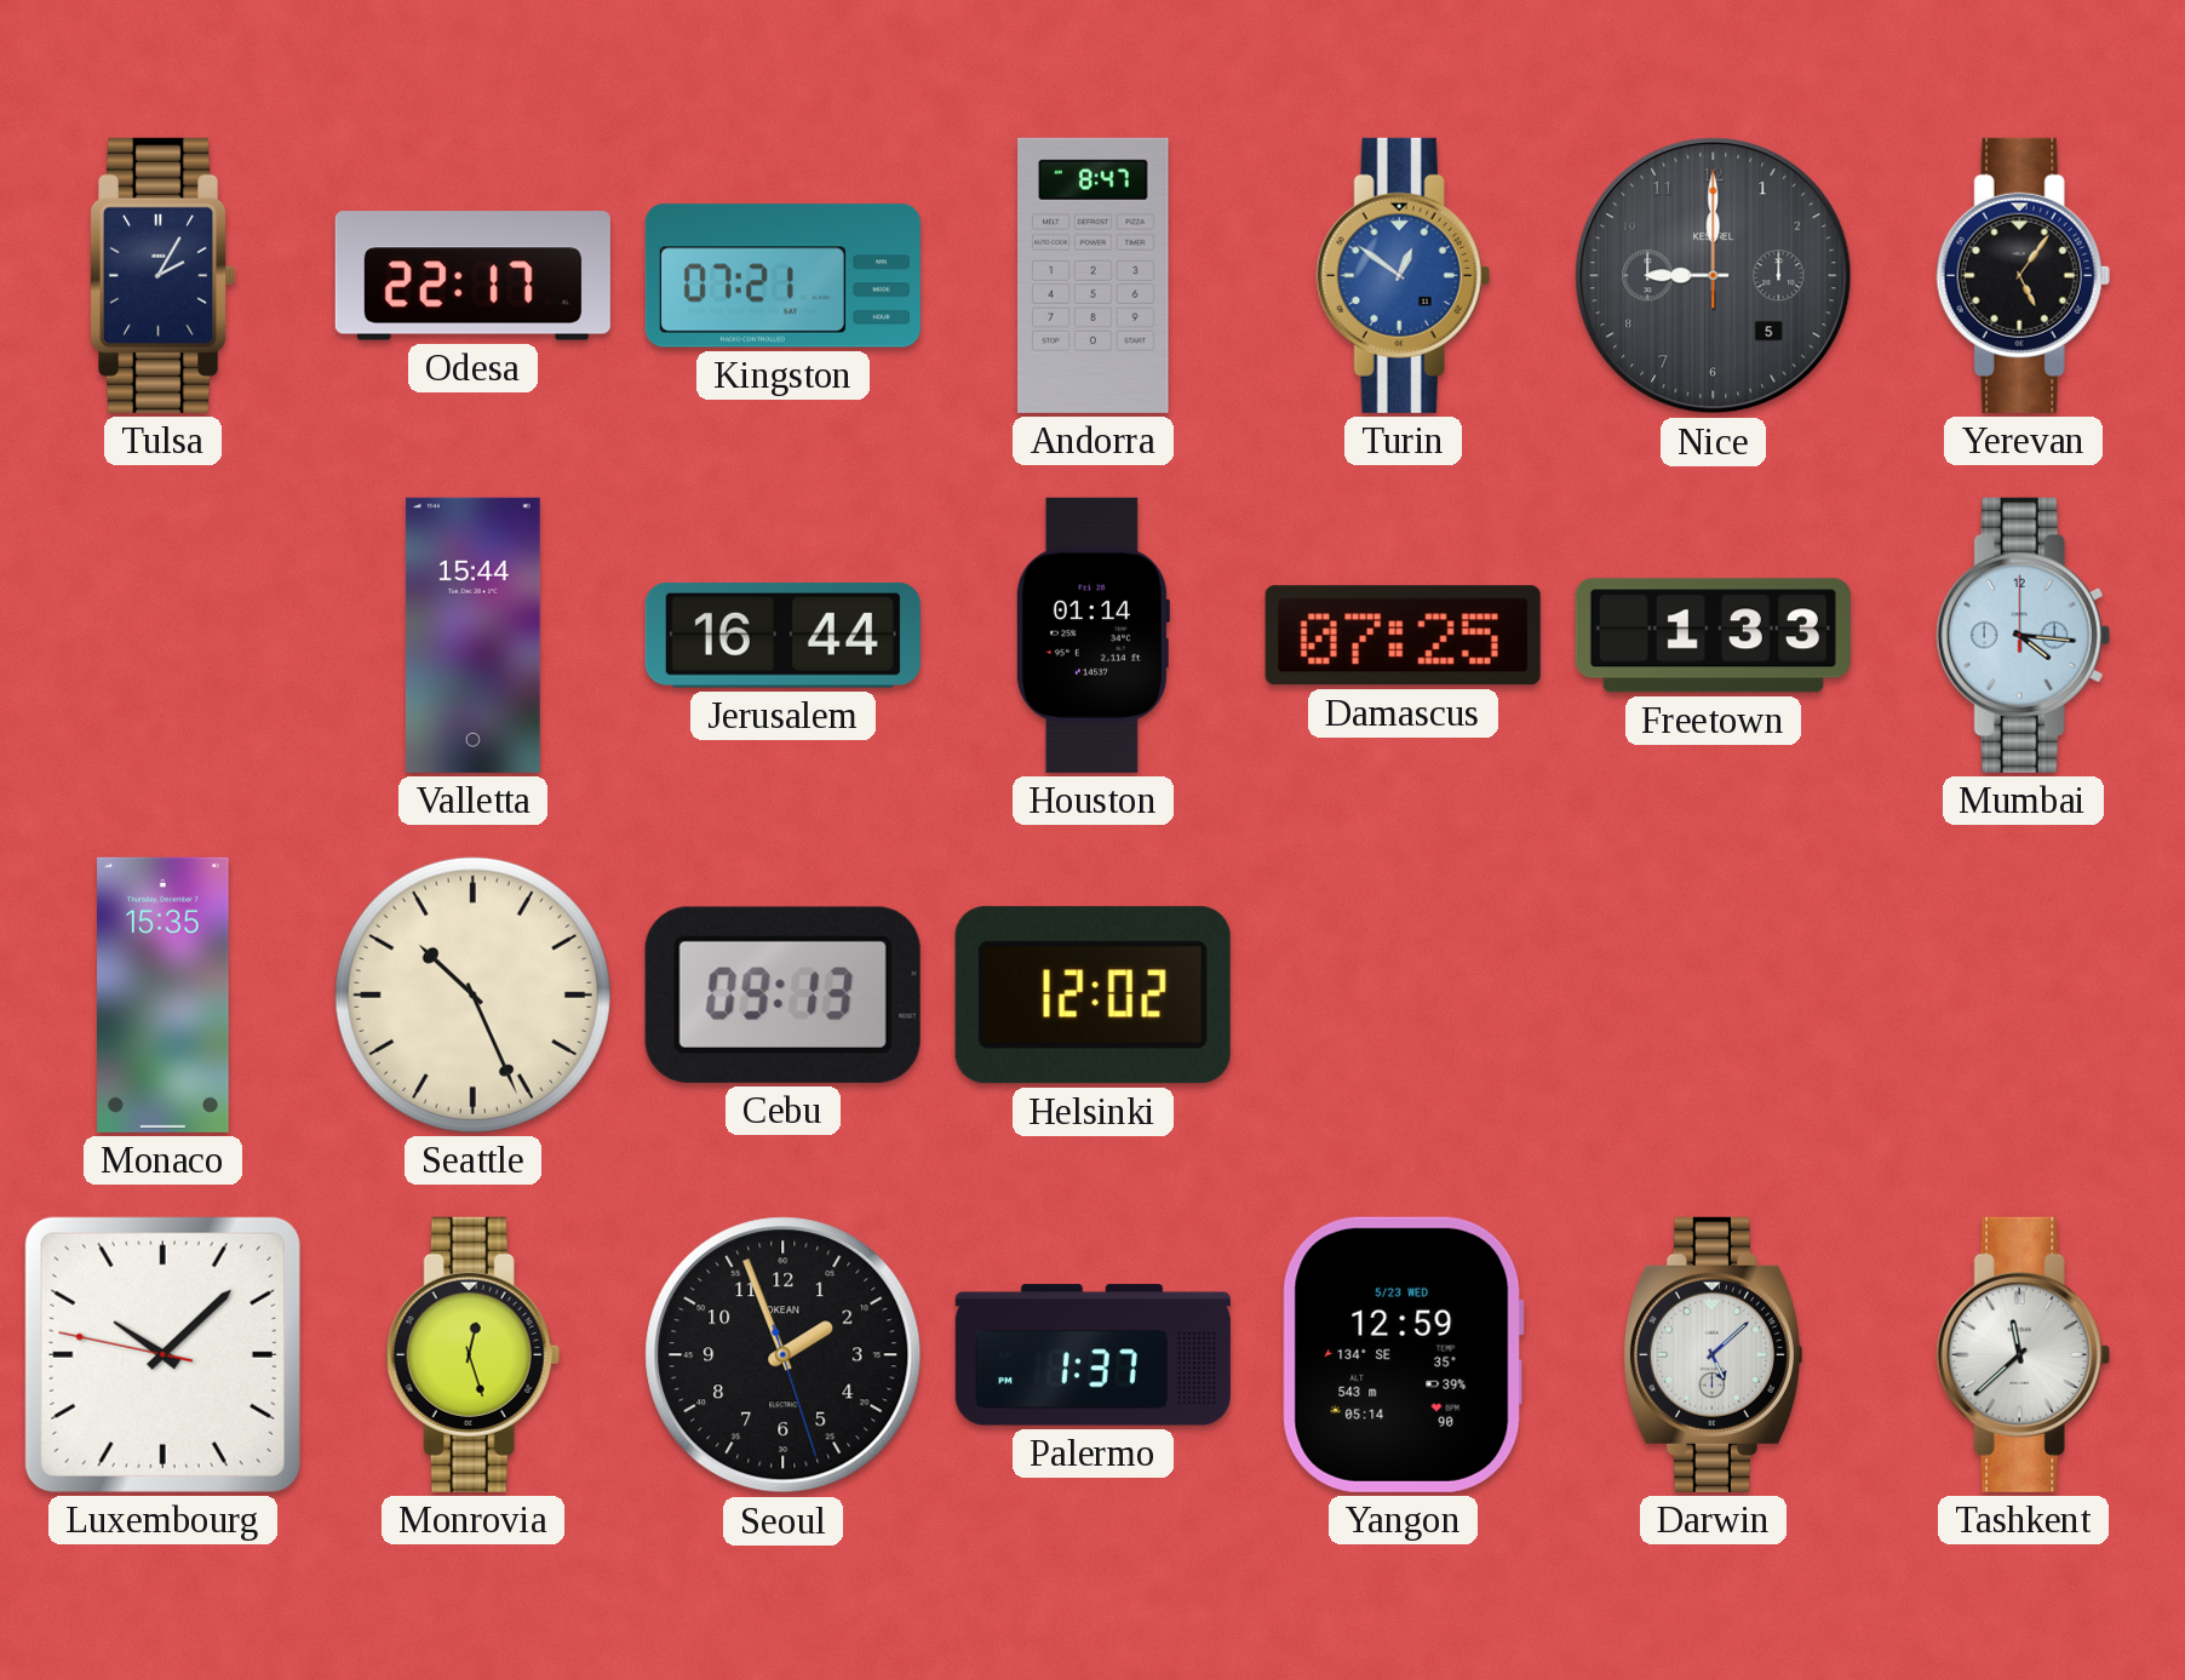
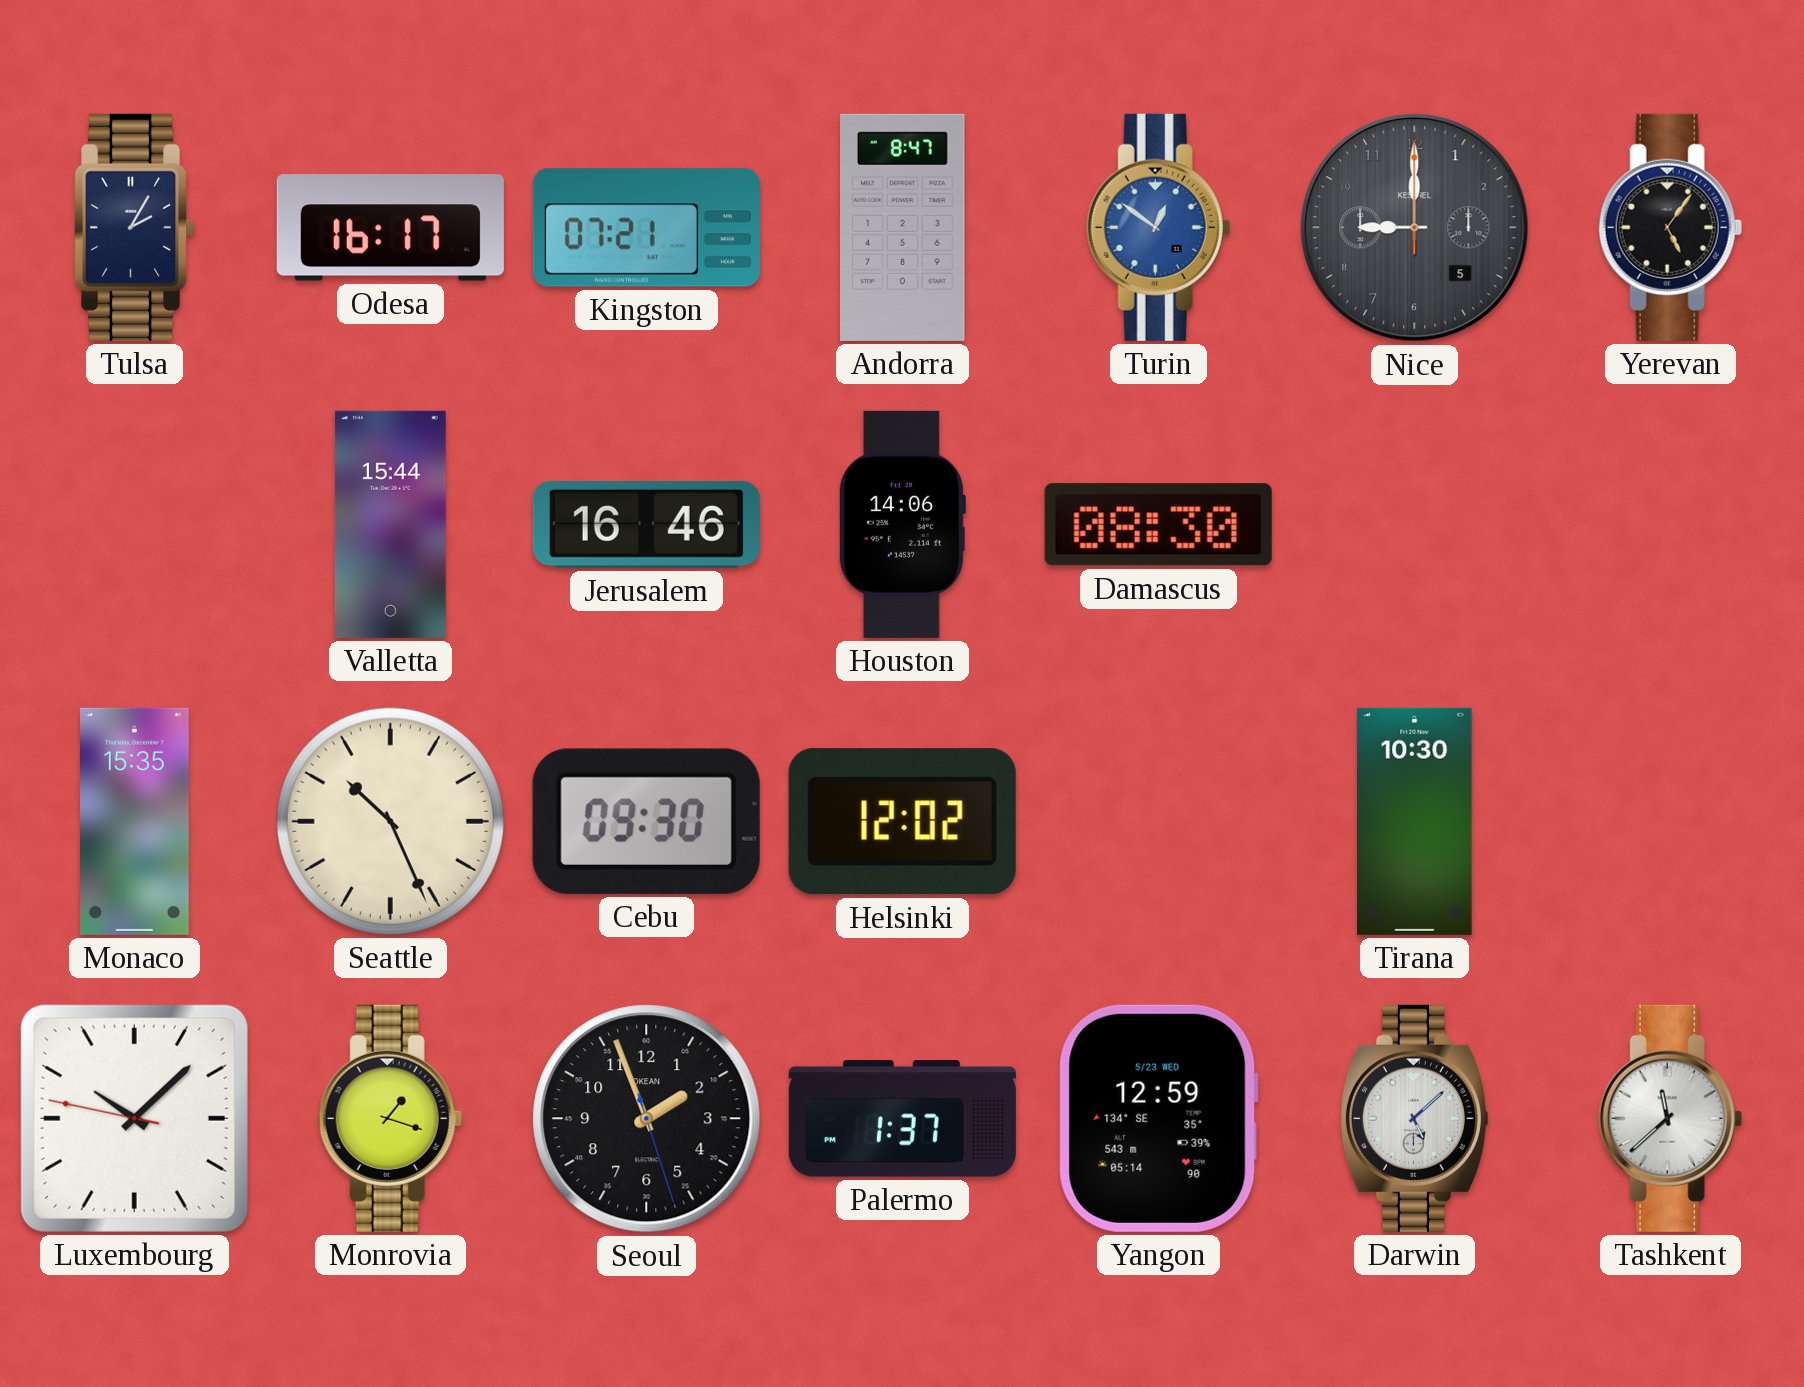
Odesa: 22:17 -> 16:17 (390, 228)
Jerusalem: 16:44 -> 16:46 (646, 524)
Houston: 01:14 -> 14:06 (902, 524)
Damascus: 07:25 -> 08:30 (1158, 525)
Freetown: 1:33 -> none (1713, 636)
Mumbai: 4:16 -> none (2023, 635)
Cebu: 09:13 -> 09:30 (646, 821)
Tirana: none -> 10:30 (1415, 821)
Monrovia: 12:27 -> 1:18 (390, 1118)
